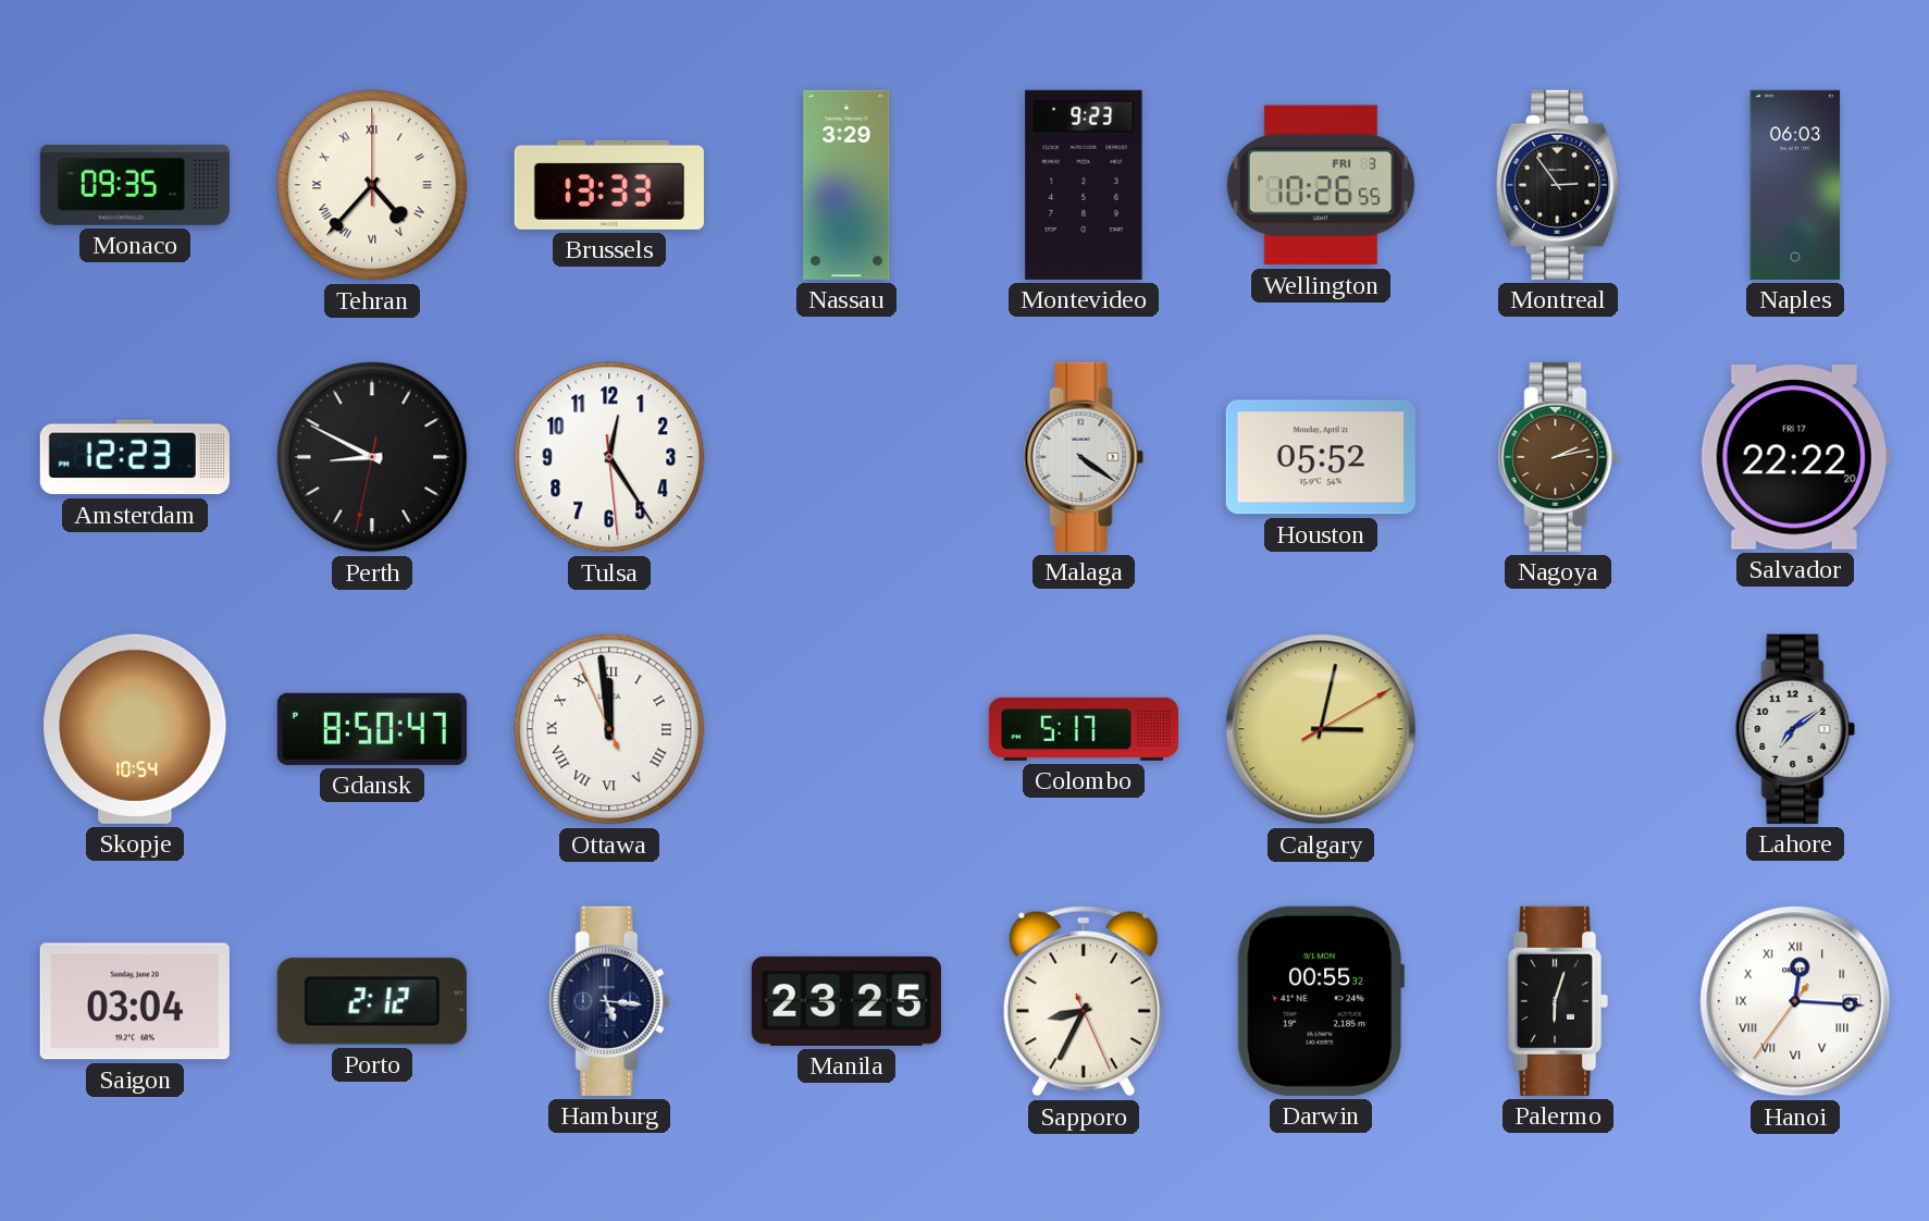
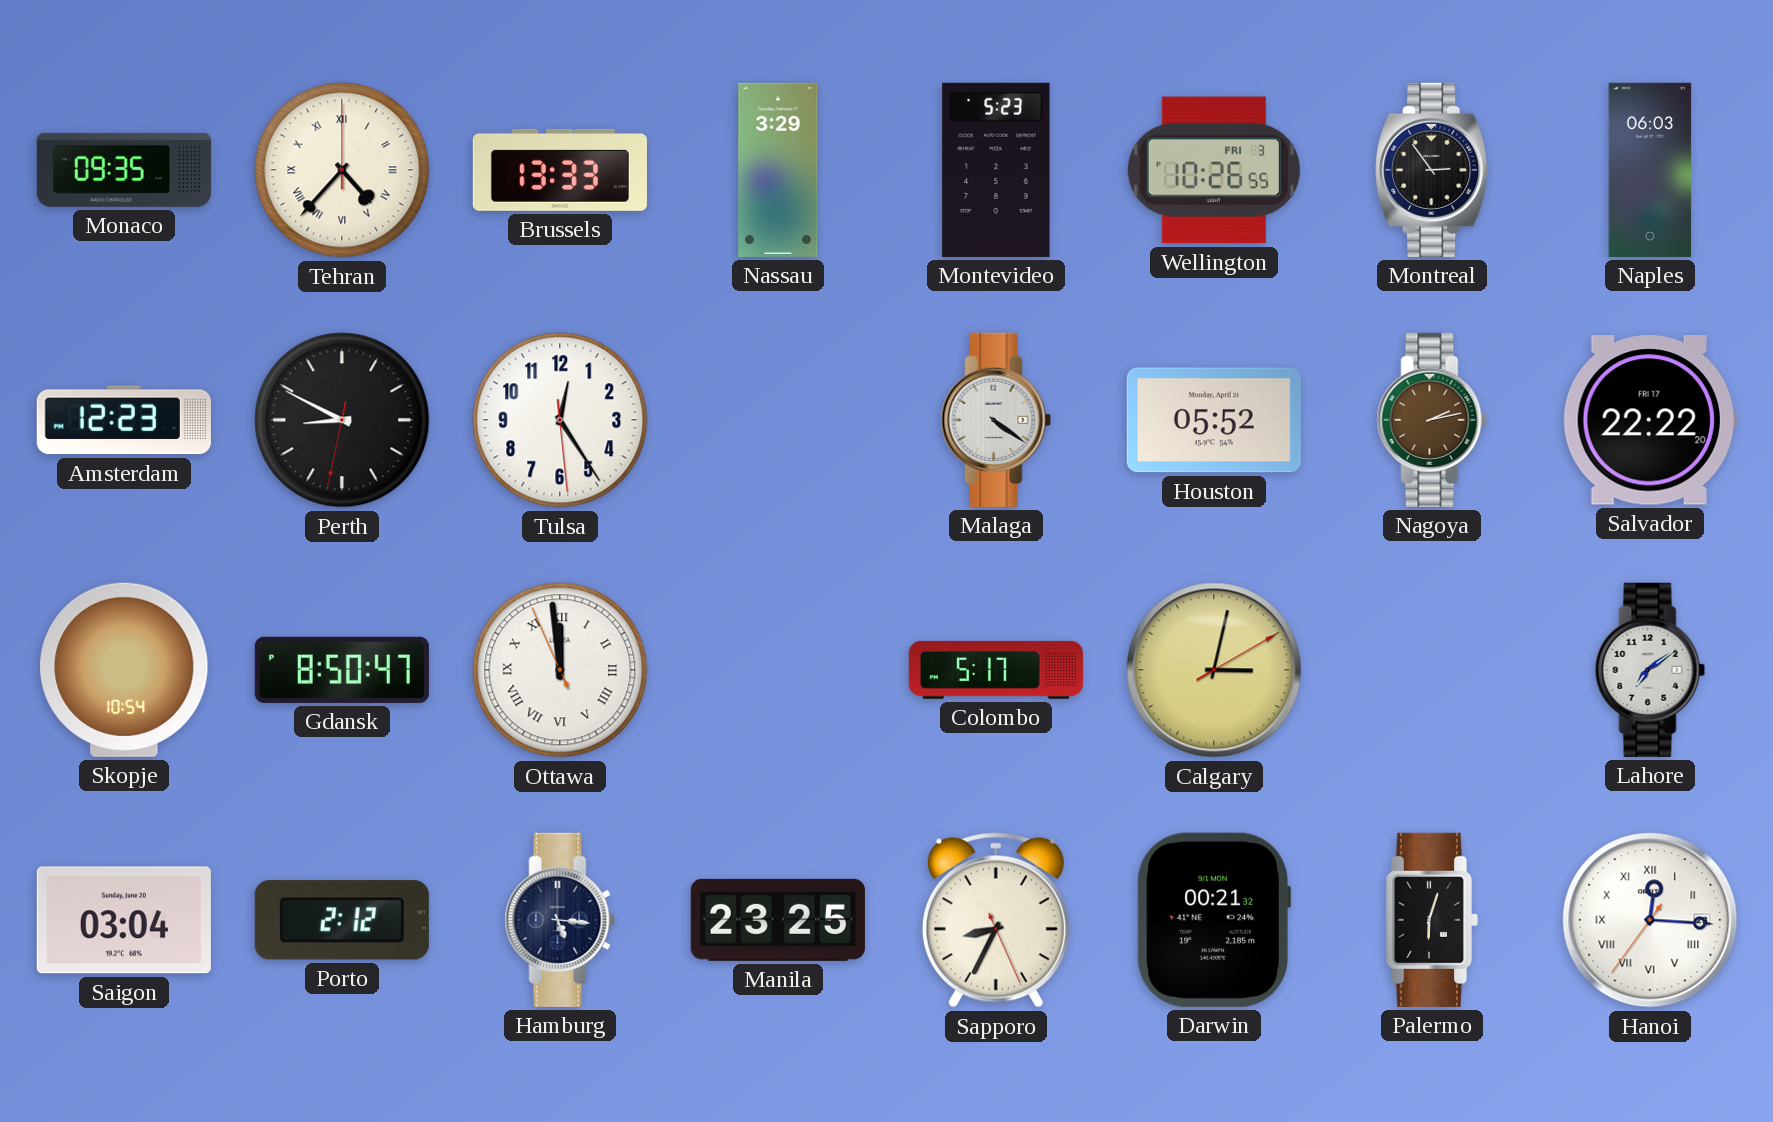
Montevideo: 9:23 -> 5:23 (996, 170)
Darwin: 00:55 -> 00:21 (1214, 920)
